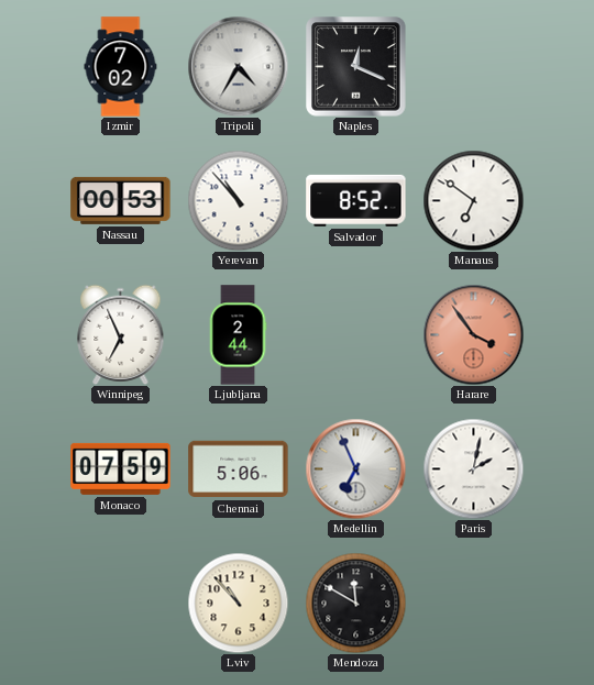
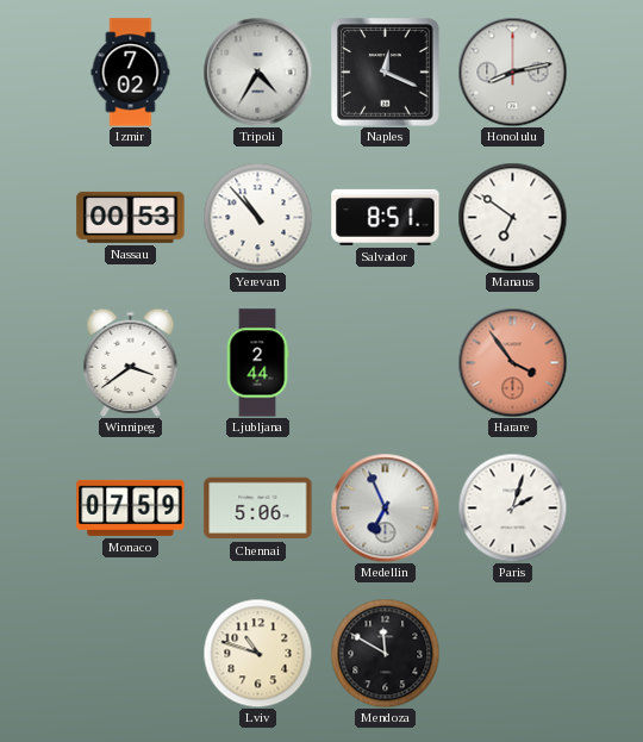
Honolulu: none -> 8:13 (512, 71)
Salvador: 8:52 -> 8:51 (386, 217)
Winnipeg: 6:56 -> 3:39 (131, 362)
Paris: 2:02 -> 2:03 (512, 507)
Lviv: 10:53 -> 10:48 (257, 653)
